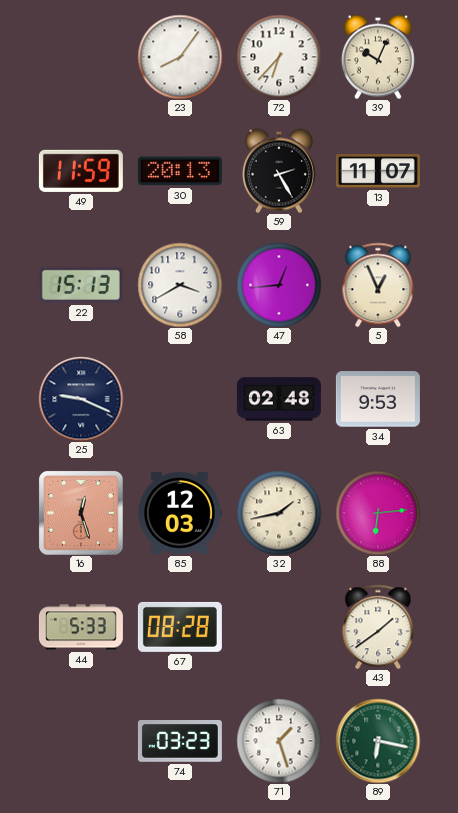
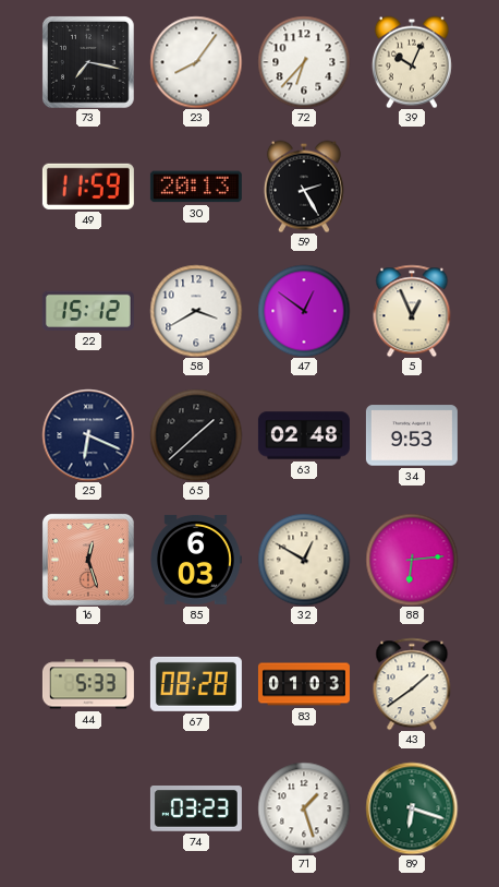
73: none -> 7:17 (88, 62)
13: 11:07 -> none (378, 171)
22: 15:13 -> 15:12 (88, 311)
47: 12:44 -> 12:51 (304, 311)
25: 9:19 -> 6:19 (88, 435)
65: none -> 1:38 (196, 435)
85: 12:03 -> 6:03 (196, 560)
32: 1:43 -> 12:50 (304, 560)
83: none -> 01:03 (304, 684)
89: 6:17 -> 6:18 (412, 808)
